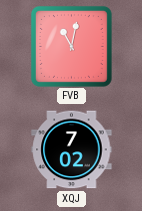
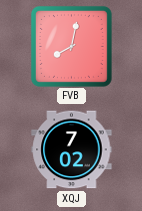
FVB: 11:02 -> 8:02 (71, 46)
